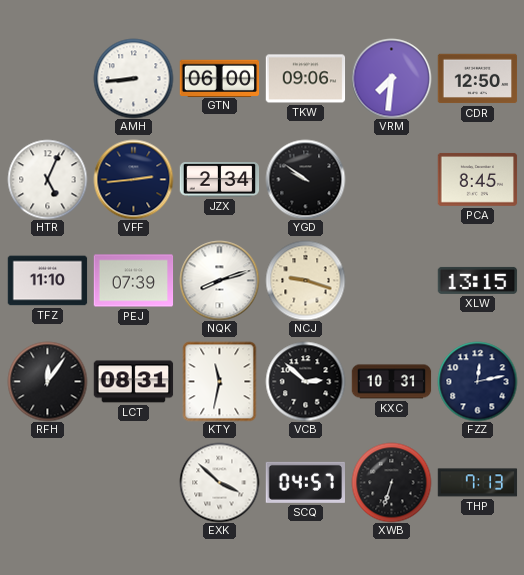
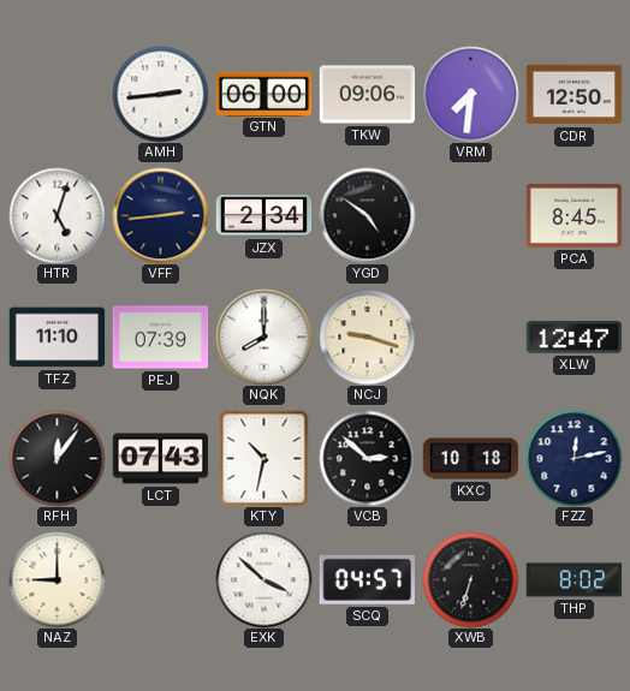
AMH: 8:44 -> 2:44 (160, 94)
HTR: 5:04 -> 5:03 (57, 215)
YGD: 9:51 -> 4:51 (367, 215)
NQK: 8:12 -> 8:00 (263, 336)
XLW: 13:15 -> 12:47 (573, 336)
LCT: 08:31 -> 07:43 (160, 459)
KTY: 11:32 -> 10:32 (265, 458)
KXC: 10:31 -> 10:18 (470, 459)
NAZ: none -> 9:00 (57, 579)
THP: 7:13 -> 8:02 (573, 580)
